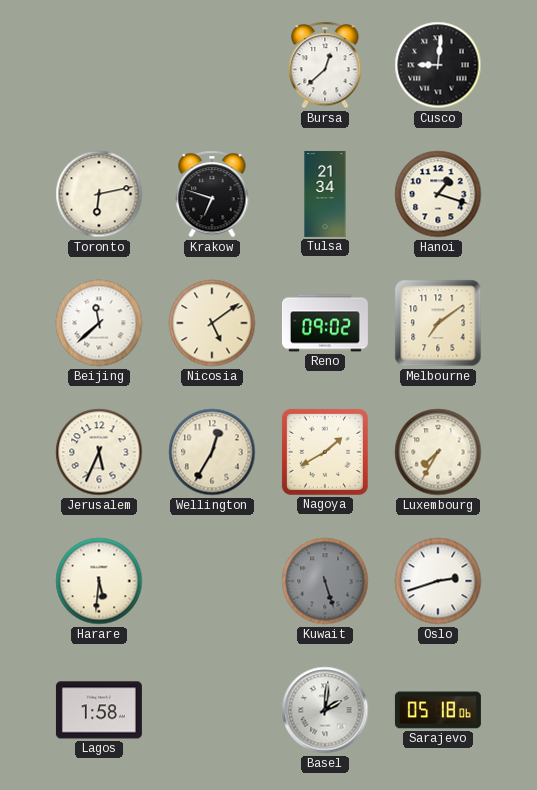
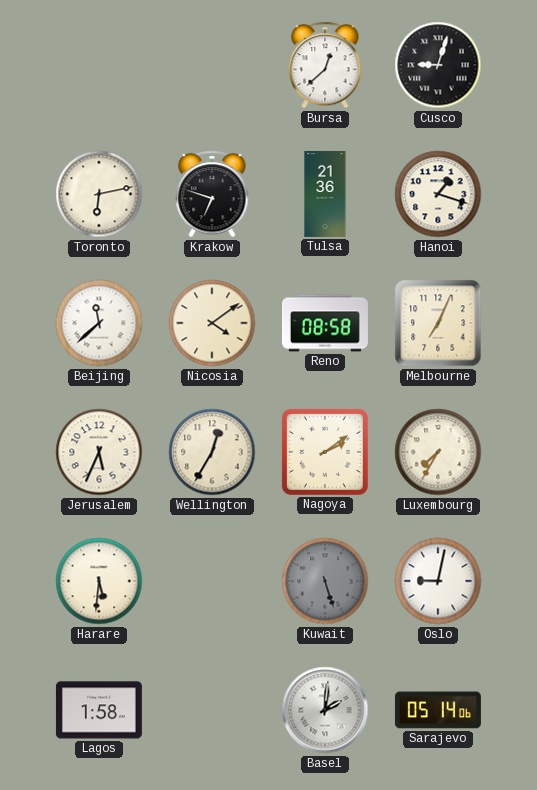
Cusco: 9:01 -> 9:03 (438, 65)
Tulsa: 21:34 -> 21:36 (325, 194)
Nicosia: 5:09 -> 4:09 (212, 323)
Reno: 09:02 -> 08:58 (325, 323)
Melbourne: 7:09 -> 7:04 (438, 323)
Nagoya: 1:40 -> 2:09 (325, 452)
Oslo: 2:42 -> 9:02 (438, 581)
Sarajevo: 05:18 -> 05:14 (438, 710)
